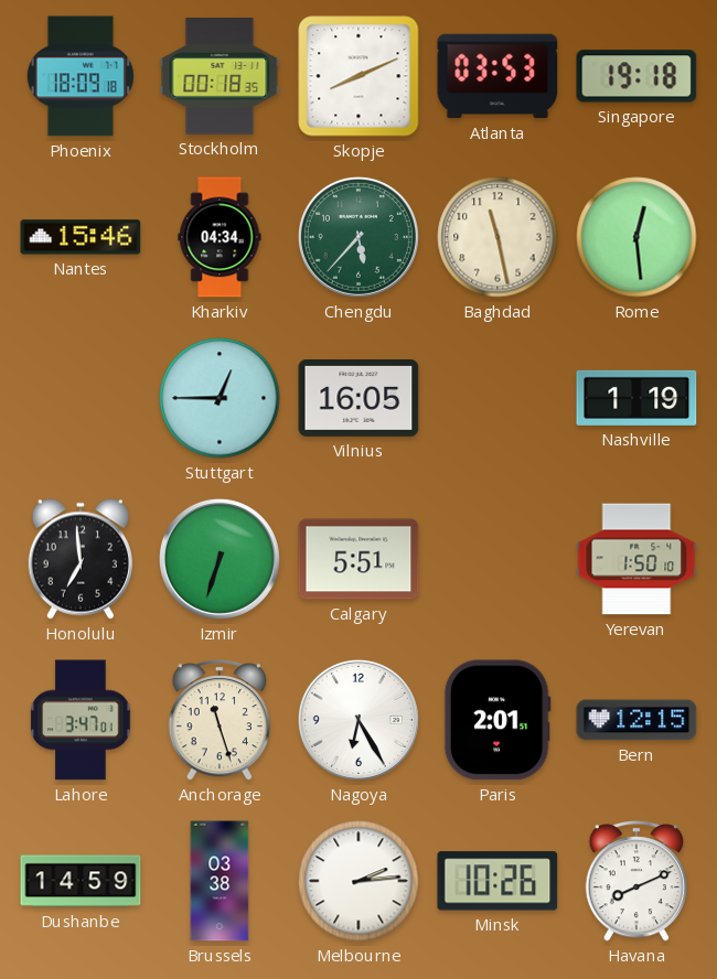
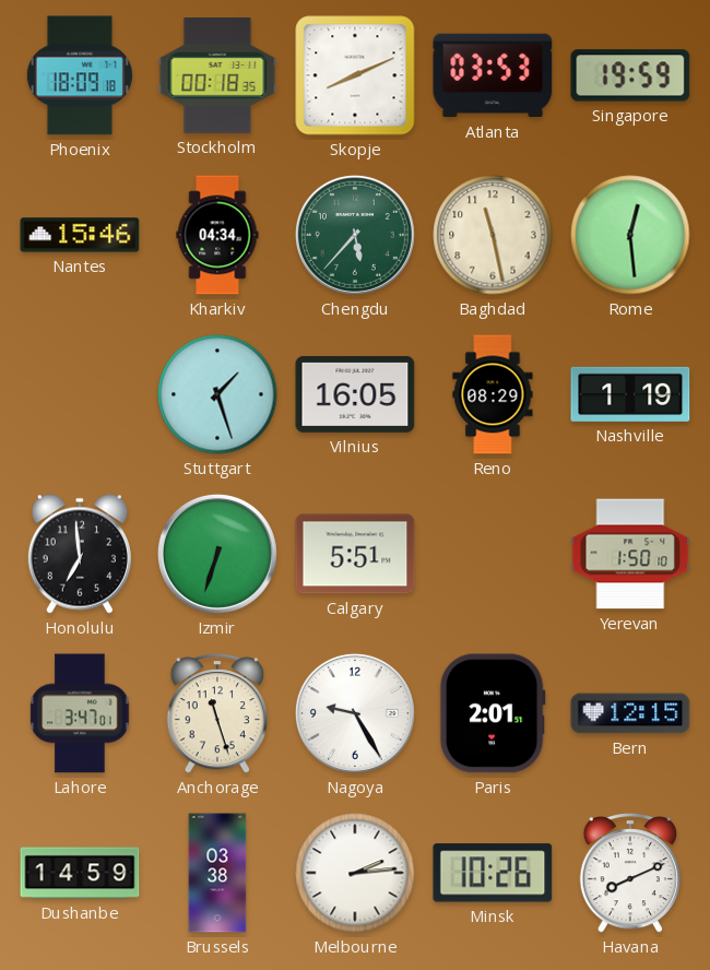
Singapore: 19:18 -> 19:59 (630, 75)
Stuttgart: 12:45 -> 1:27 (217, 394)
Reno: none -> 08:29 (493, 394)
Nagoya: 6:25 -> 9:25 (355, 713)
